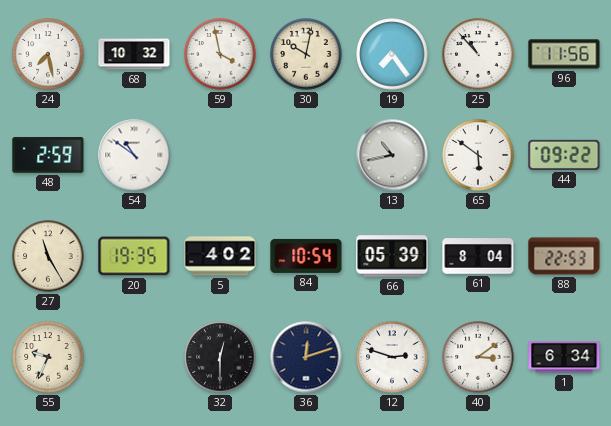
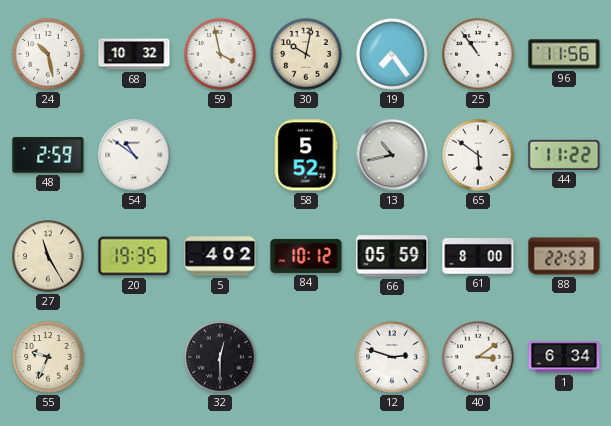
24: 7:28 -> 10:28 (48, 54)
25: 10:53 -> 10:54 (478, 54)
58: none -> 5:52 (306, 155)
44: 09:22 -> 11:22 (564, 155)
84: 10:54 -> 10:12 (306, 256)
66: 05:39 -> 05:59 (392, 256)
61: 8:04 -> 8:00 (478, 256)
36: 12:12 -> none (306, 357)
